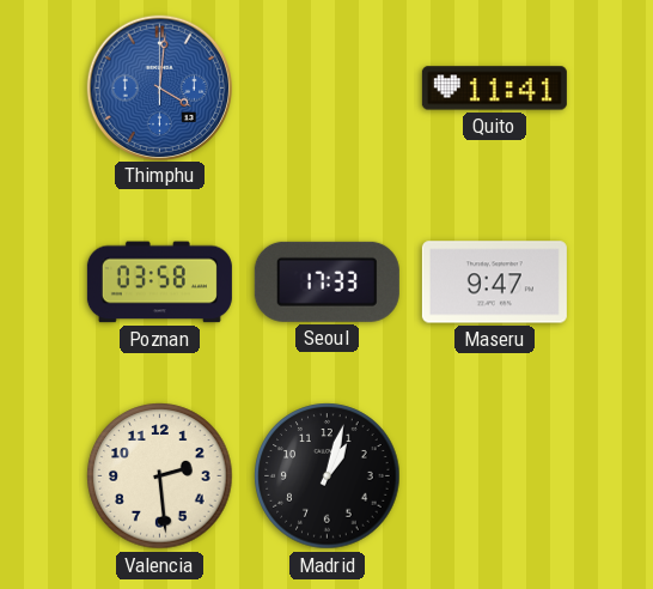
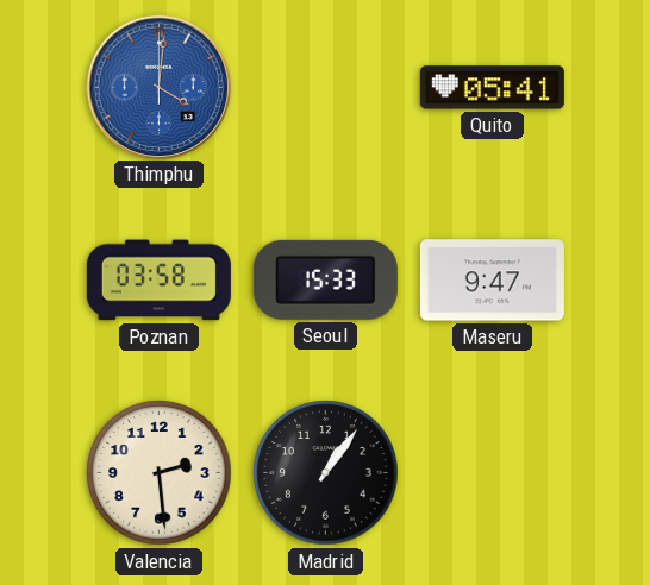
Quito: 11:41 -> 05:41 (492, 88)
Seoul: 17:33 -> 15:33 (325, 279)
Madrid: 1:03 -> 1:06 (326, 473)
